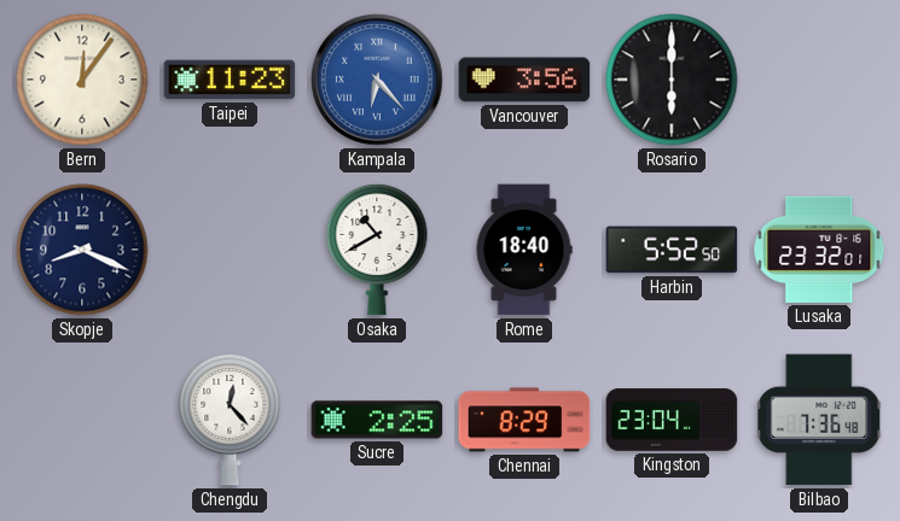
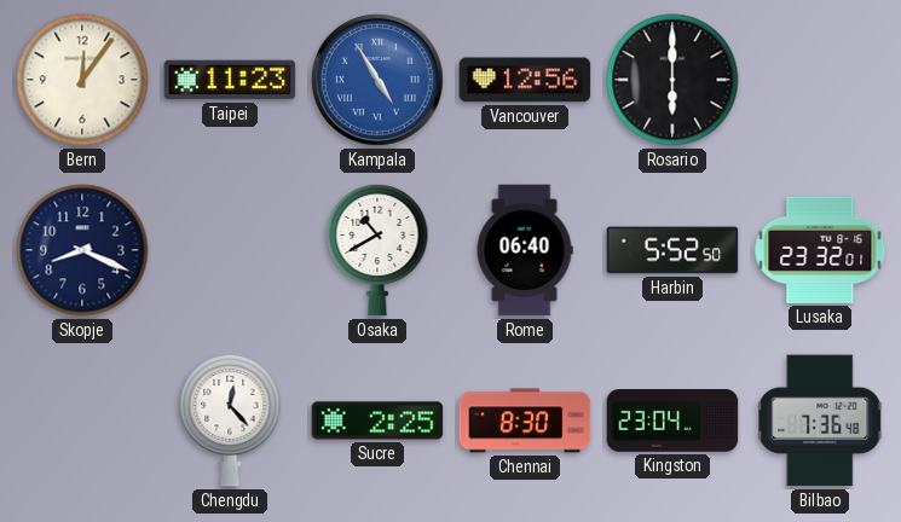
Kampala: 6:23 -> 4:55 (377, 80)
Vancouver: 3:56 -> 12:56 (525, 80)
Rome: 18:40 -> 06:40 (525, 250)
Chennai: 8:29 -> 8:30 (525, 420)
